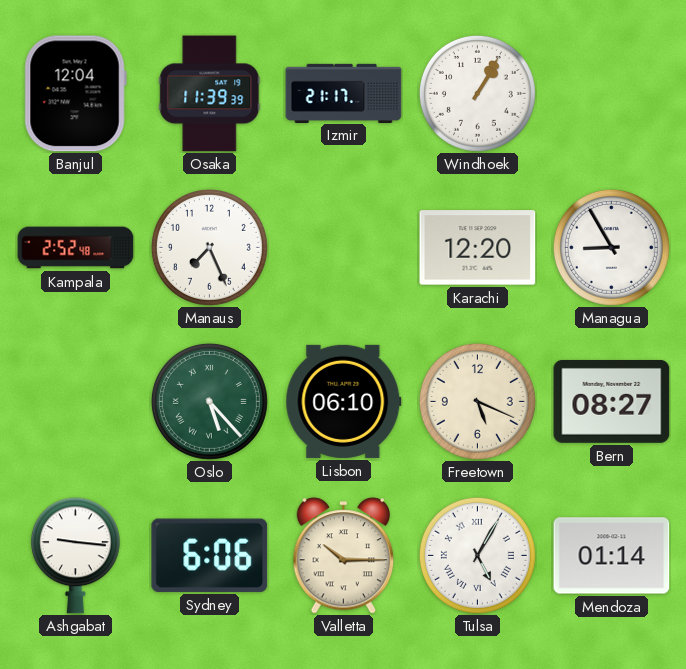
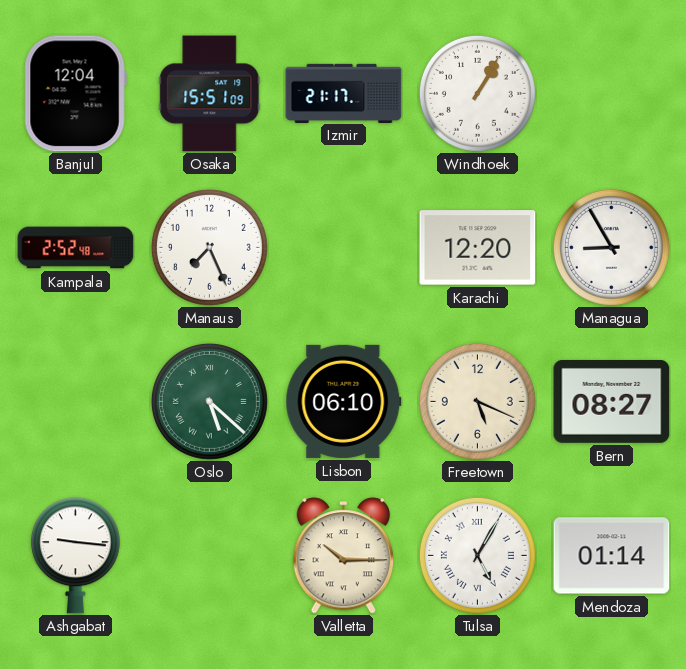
Osaka: 11:39 -> 15:51 (210, 94)
Oslo: 5:23 -> 5:22 (209, 401)
Sydney: 6:06 -> none (210, 555)
